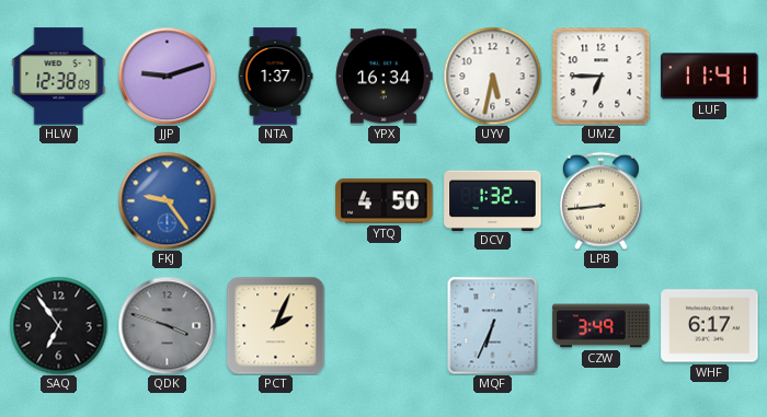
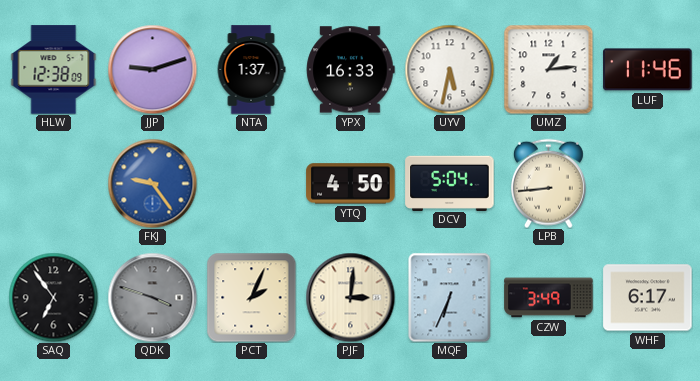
YPX: 16:34 -> 16:33 (351, 70)
UMZ: 6:45 -> 1:14 (548, 69)
LUF: 11:41 -> 11:46 (648, 70)
DCV: 1:32 -> 5:04 (450, 183)
PJF: none -> 3:01 (350, 297)
